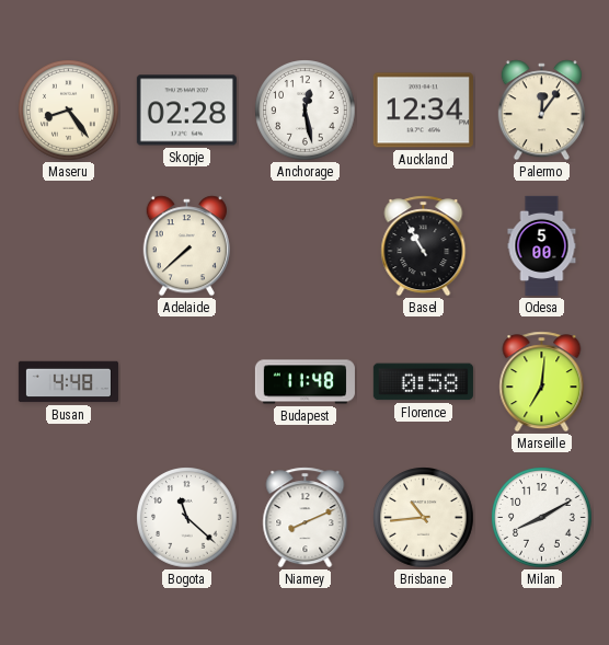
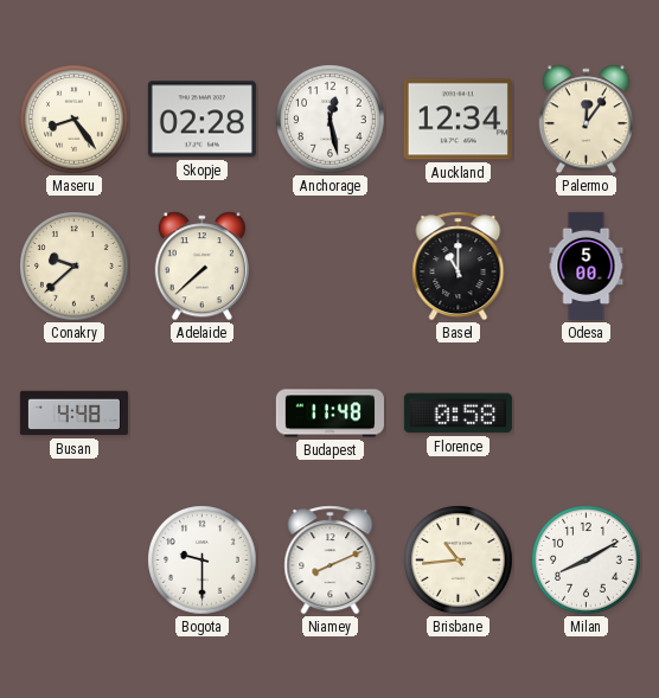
Conakry: none -> 9:38 (75, 267)
Basel: 10:55 -> 11:00 (459, 267)
Marseille: 7:01 -> none (542, 382)
Bogota: 11:22 -> 9:30 (203, 561)
